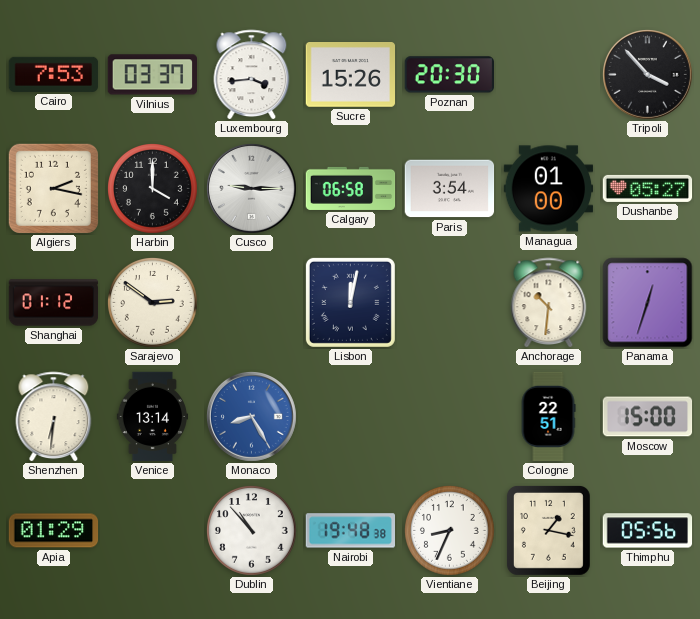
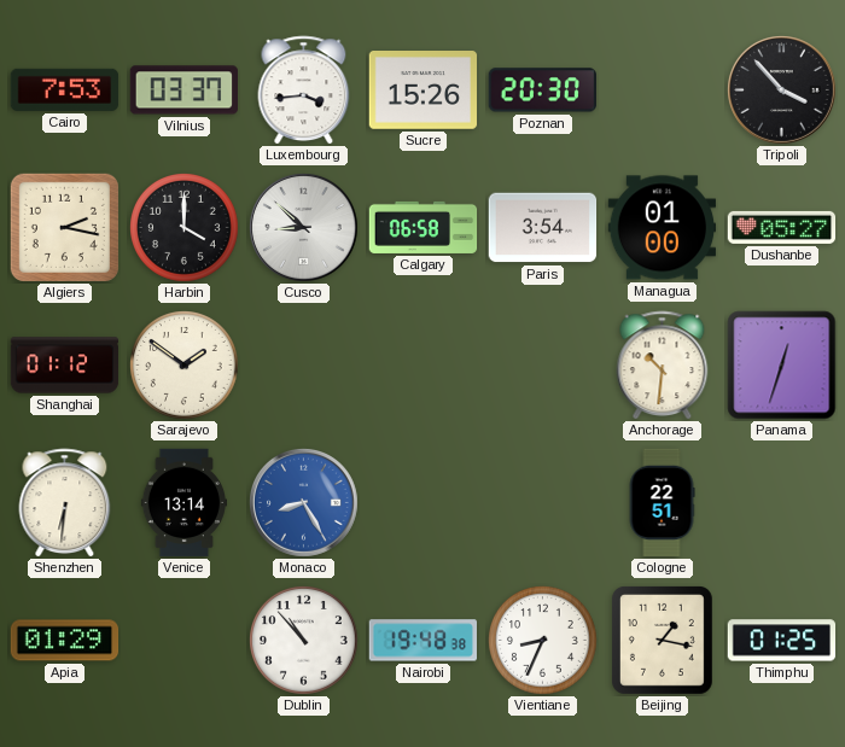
Cusco: 9:15 -> 8:52 (304, 228)
Sarajevo: 2:51 -> 1:51 (185, 366)
Lisbon: 12:02 -> none (350, 302)
Moscow: 15:00 -> none (648, 417)
Thimphu: 05:56 -> 01:25 (782, 641)
